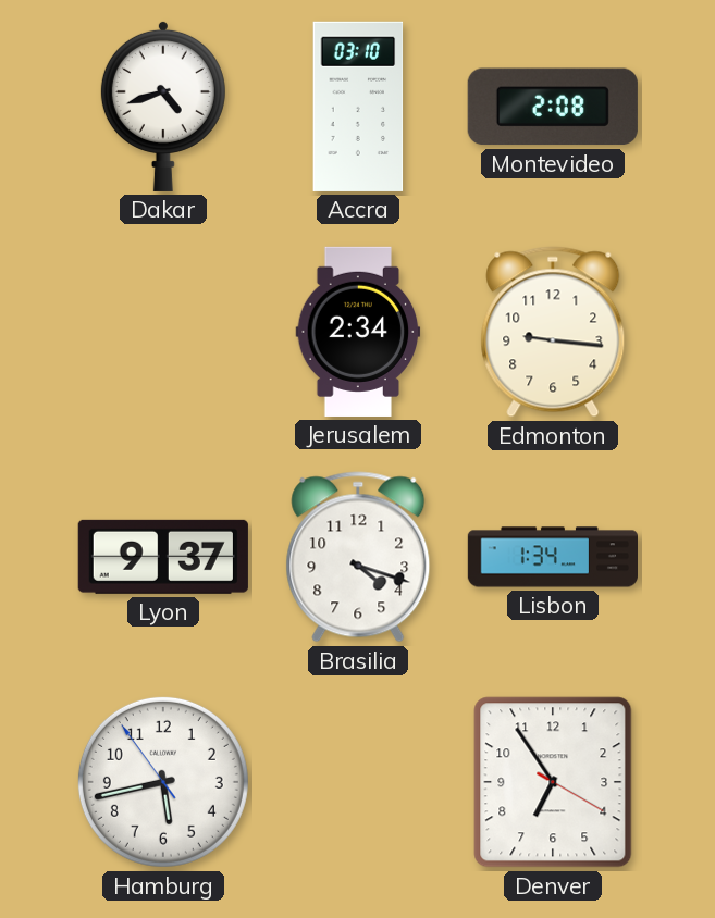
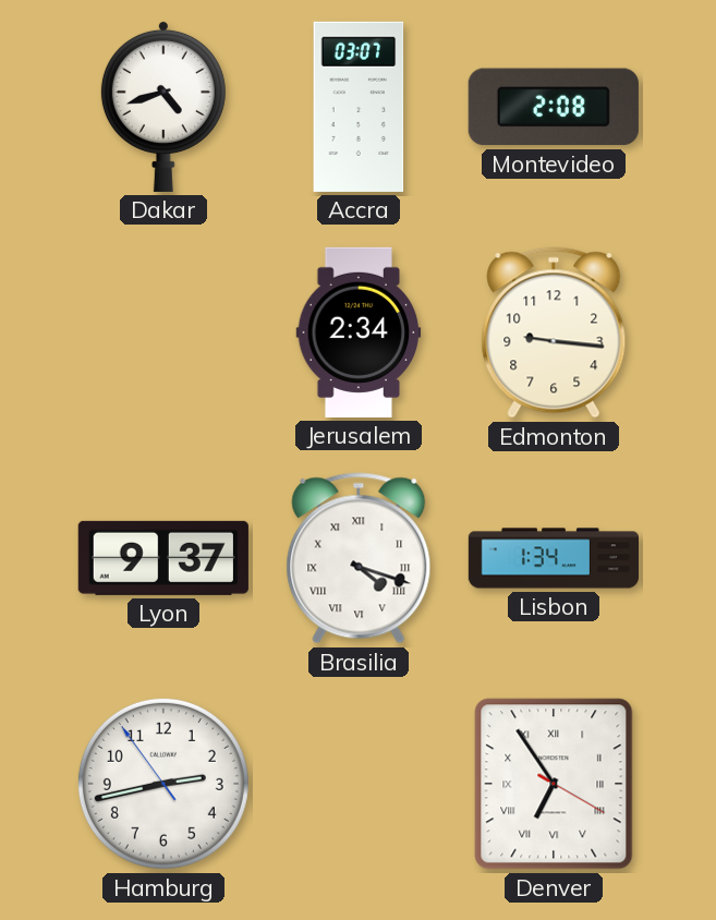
Accra: 03:10 -> 03:07 (359, 107)
Brasilia numerals: Arabic -> Roman (359, 558)
Hamburg: 5:42 -> 2:42 (163, 784)
Denver numerals: Arabic -> Roman (554, 784)
